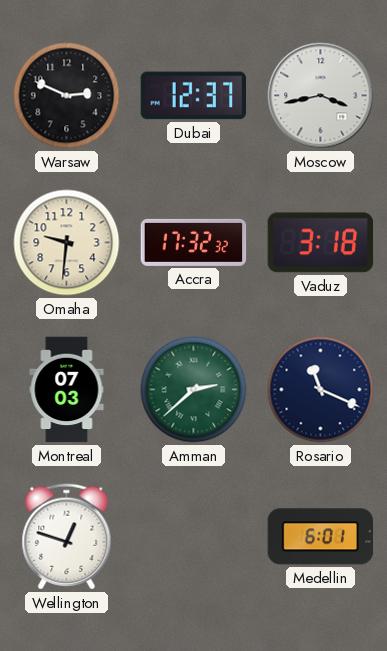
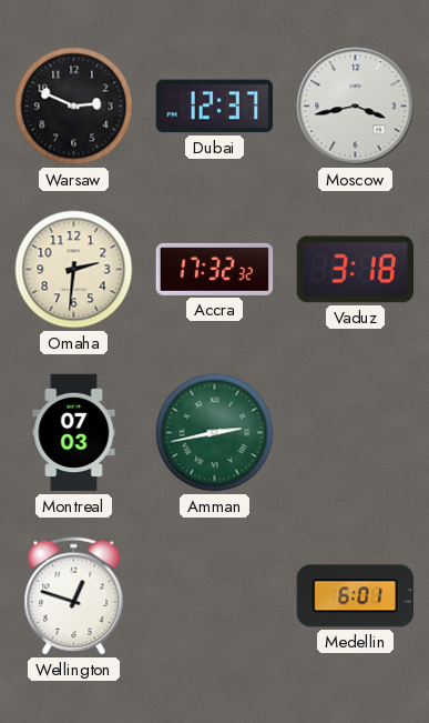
Omaha: 9:31 -> 2:31 (74, 270)
Amman: 2:38 -> 2:43 (215, 433)
Rosario: 11:19 -> none (321, 390)
